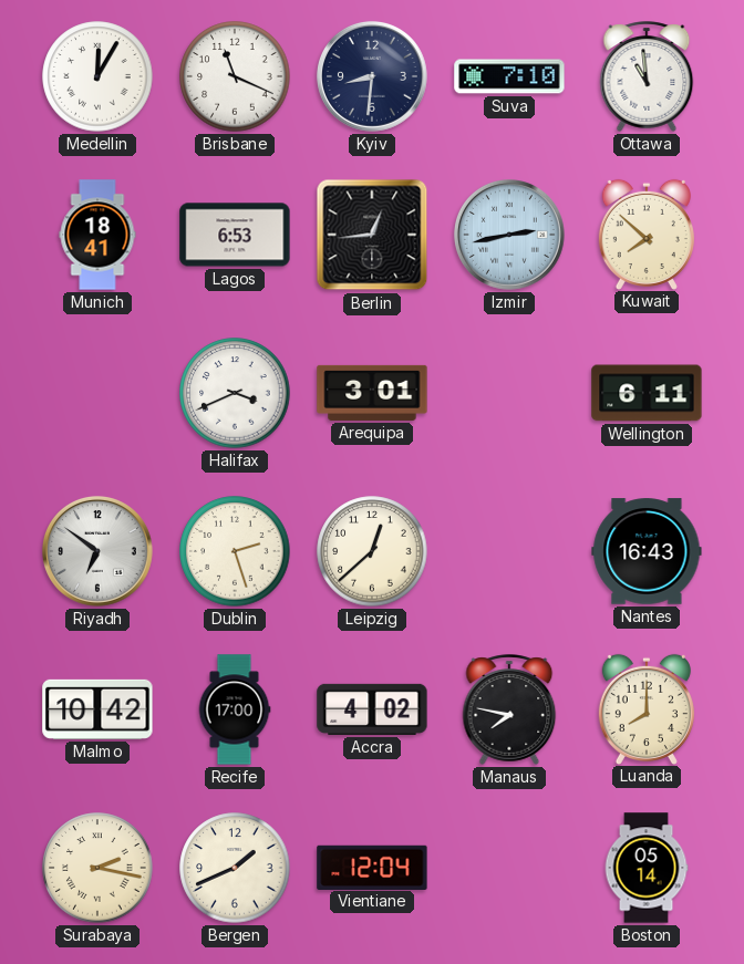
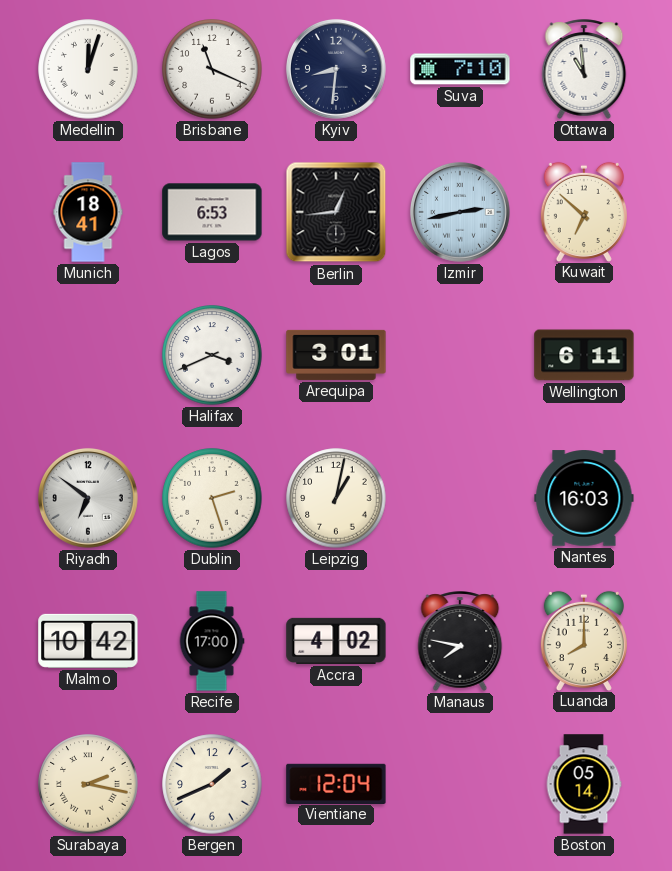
Medellin: 12:05 -> 12:03 (88, 69)
Kuwait: 7:52 -> 6:52 (584, 211)
Leipzig: 12:38 -> 1:02 (336, 498)
Nantes: 16:43 -> 16:03 (584, 498)
